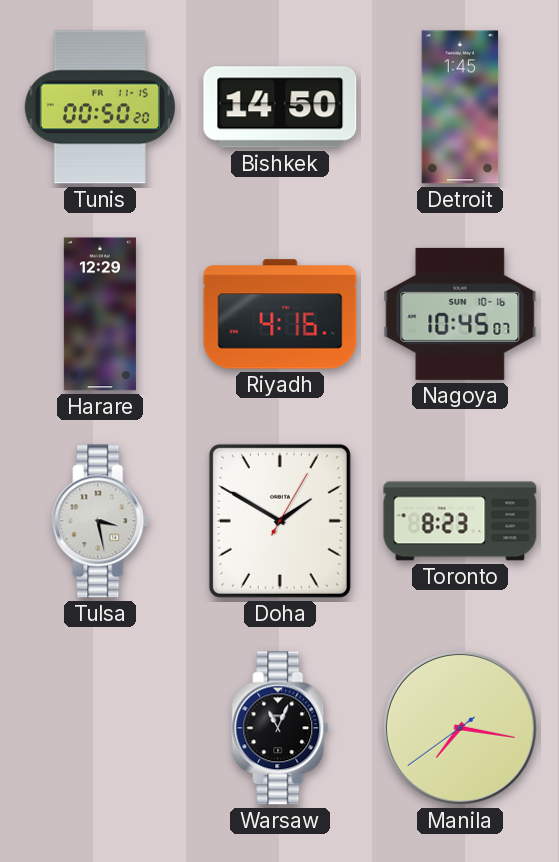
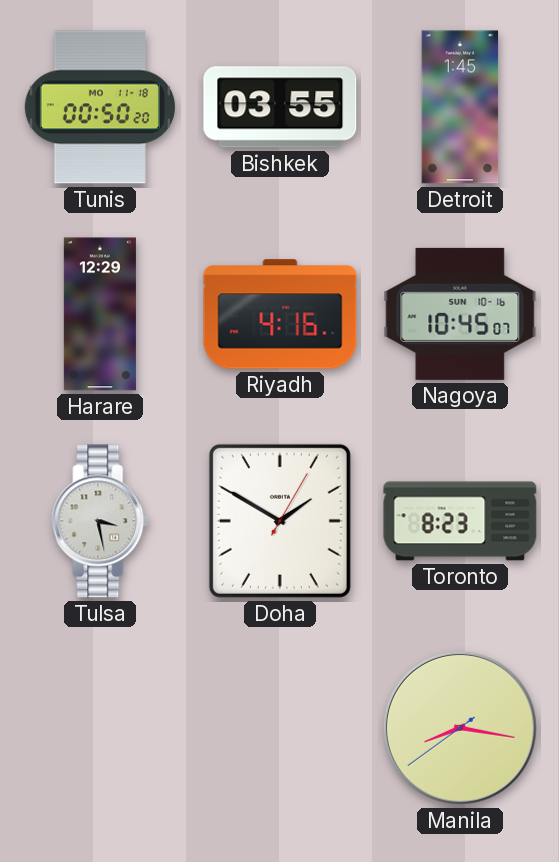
Tunis date: FR 11-15 -> MO 11-18 (100, 107)
Bishkek: 14:50 -> 03:55 (280, 107)
Warsaw: 11:04 -> none (280, 728)
Manila: 7:16 -> 8:16 (460, 728)
